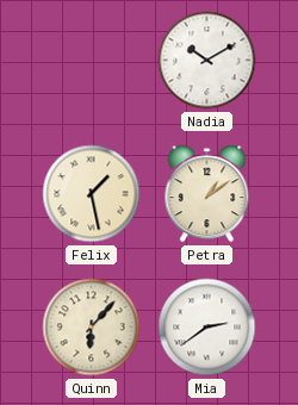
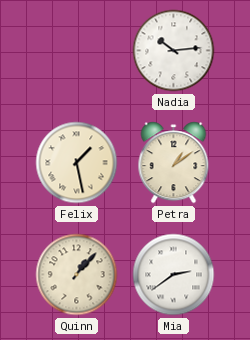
Nadia: 10:10 -> 10:14 (174, 51)
Quinn: 6:07 -> 1:07 (77, 275)
